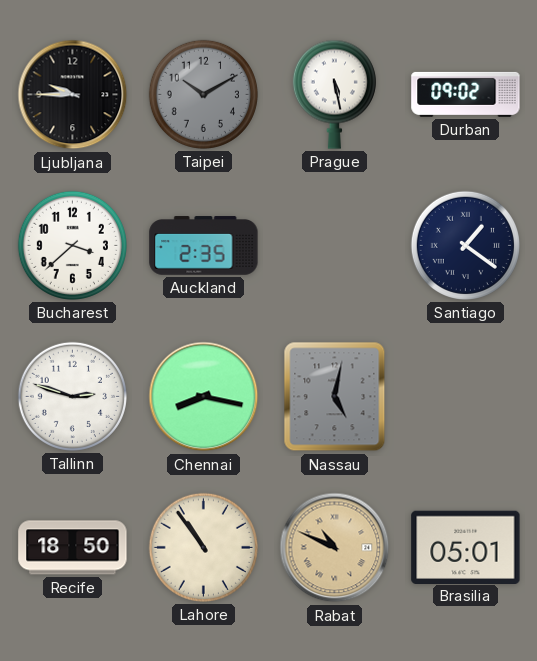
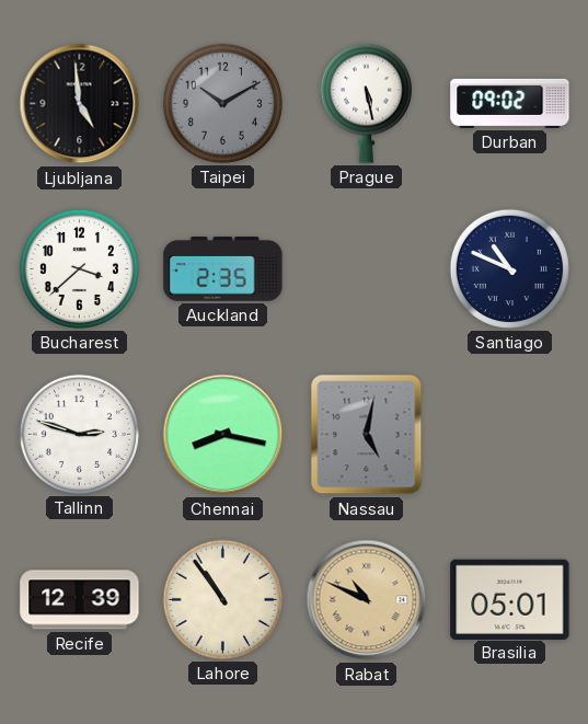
Ljubljana: 9:45 -> 4:59 (80, 104)
Santiago: 1:21 -> 10:49 (509, 268)
Recife: 18:50 -> 12:39 (80, 600)
